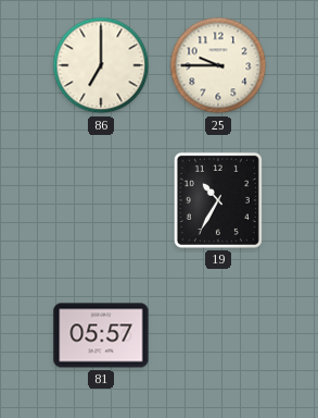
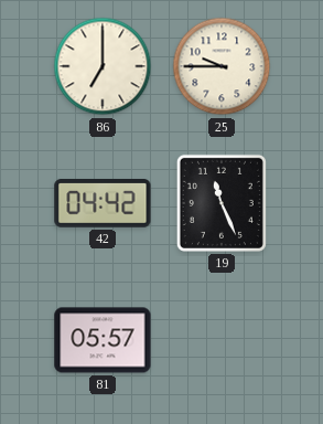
42: none -> 04:42 (103, 204)
19: 10:35 -> 11:26 (222, 203)
